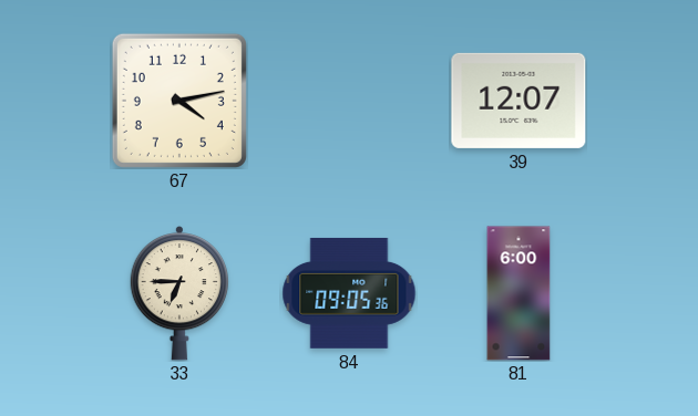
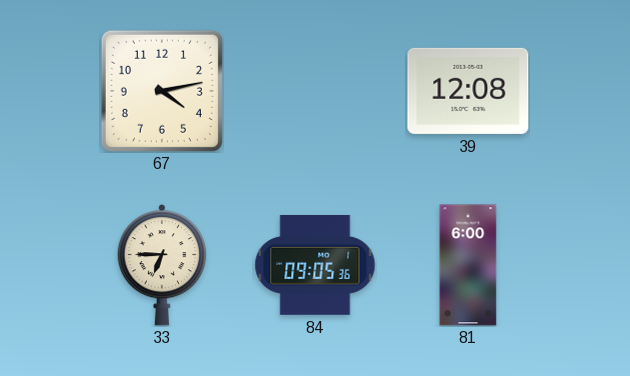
39: 12:07 -> 12:08 (468, 91)
